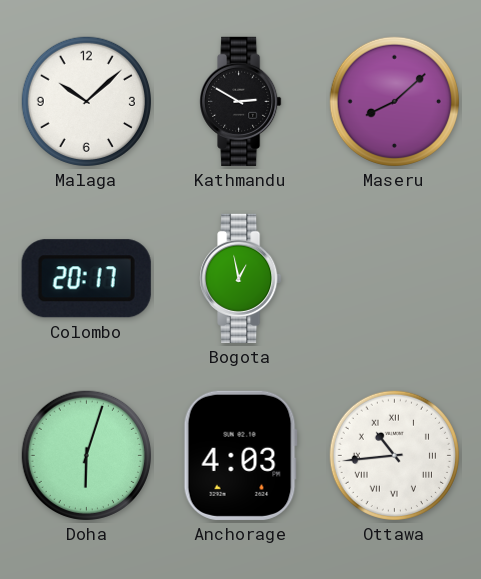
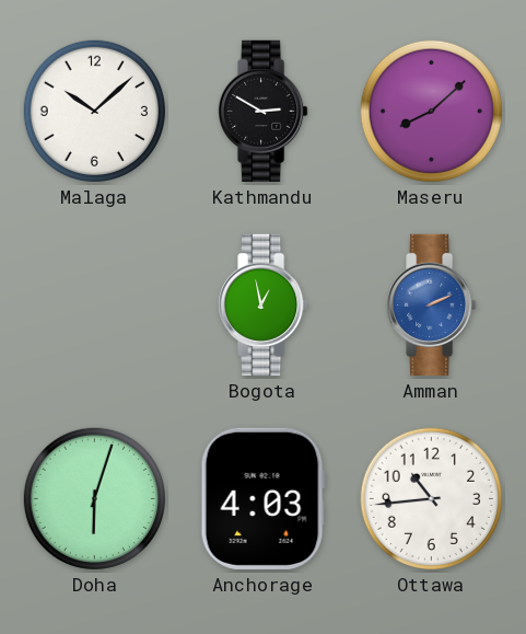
Colombo: 20:17 -> none (86, 279)
Amman: none -> 2:11 (432, 304)
Ottawa numerals: Roman -> Arabic (431, 498)
